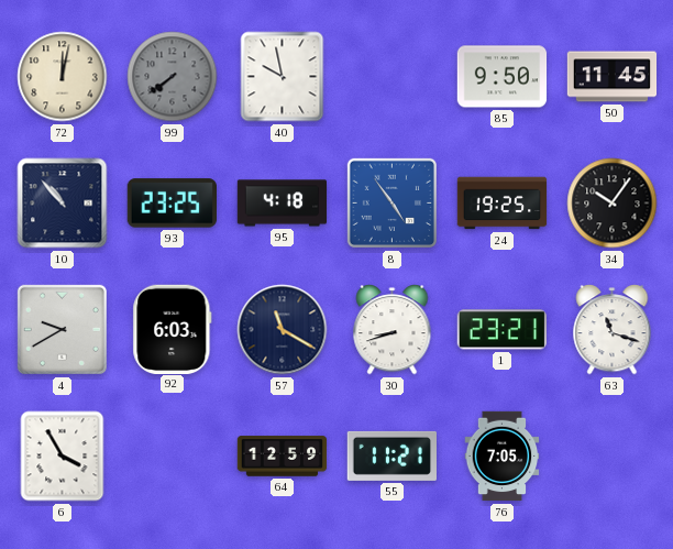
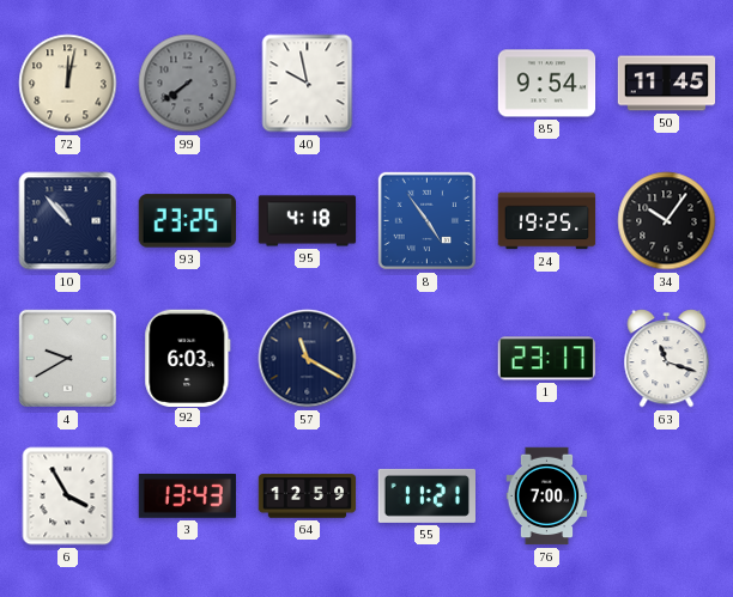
85: 9:50 -> 9:54 (547, 84)
30: 8:42 -> none (393, 330)
1: 23:21 -> 23:17 (546, 359)
3: none -> 13:43 (187, 497)
76: 7:05 -> 7:00 (547, 497)
